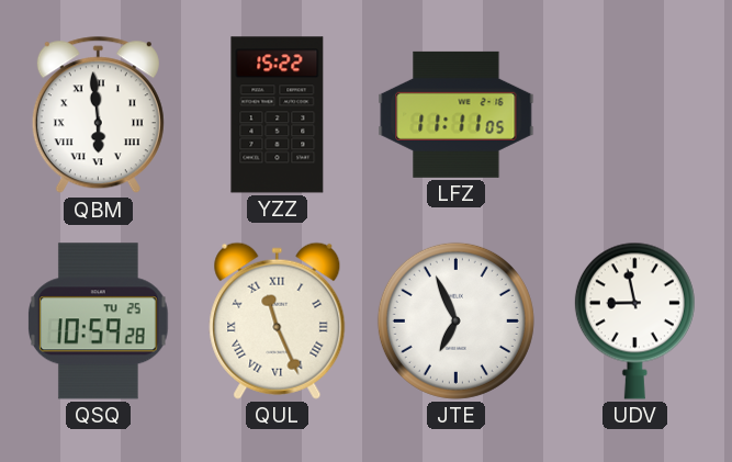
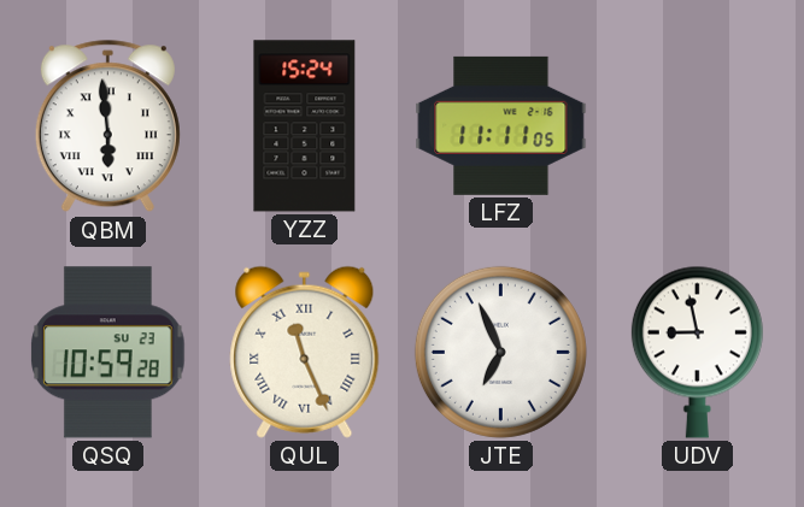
YZZ: 15:22 -> 15:24 (305, 126)
QSQ date: TU 25 -> SU 23 (108, 353)
